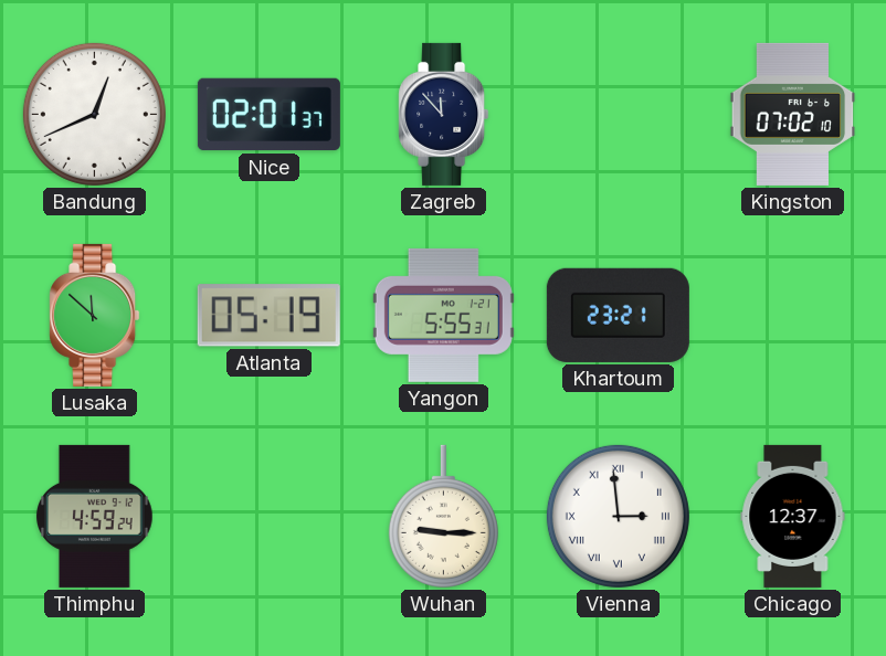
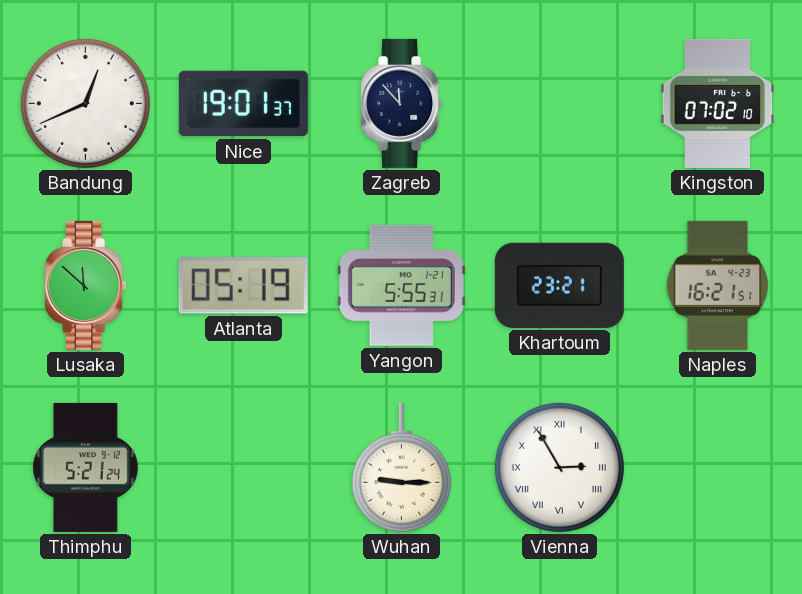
Nice: 02:01 -> 19:01 (243, 104)
Naples: none -> 16:21 (718, 285)
Thimphu: 4:59 -> 5:21 (86, 467)
Vienna: 2:59 -> 2:55 (559, 467)
Chicago: 12:37 -> none (793, 516)
